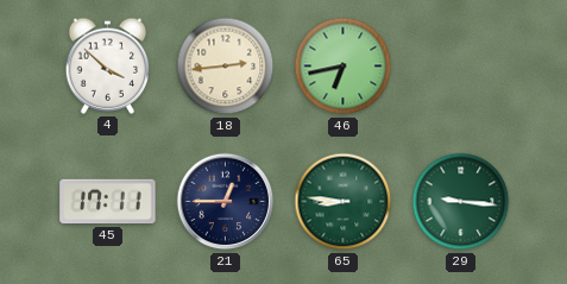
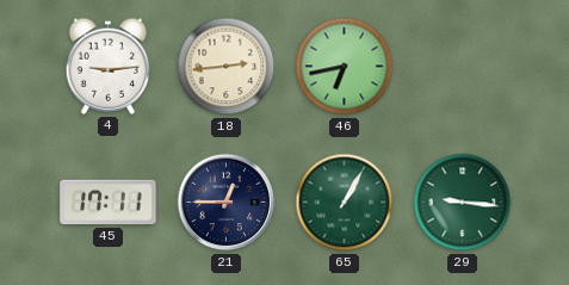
4: 3:52 -> 9:14 (109, 66)
65: 8:46 -> 1:05 (345, 203)
